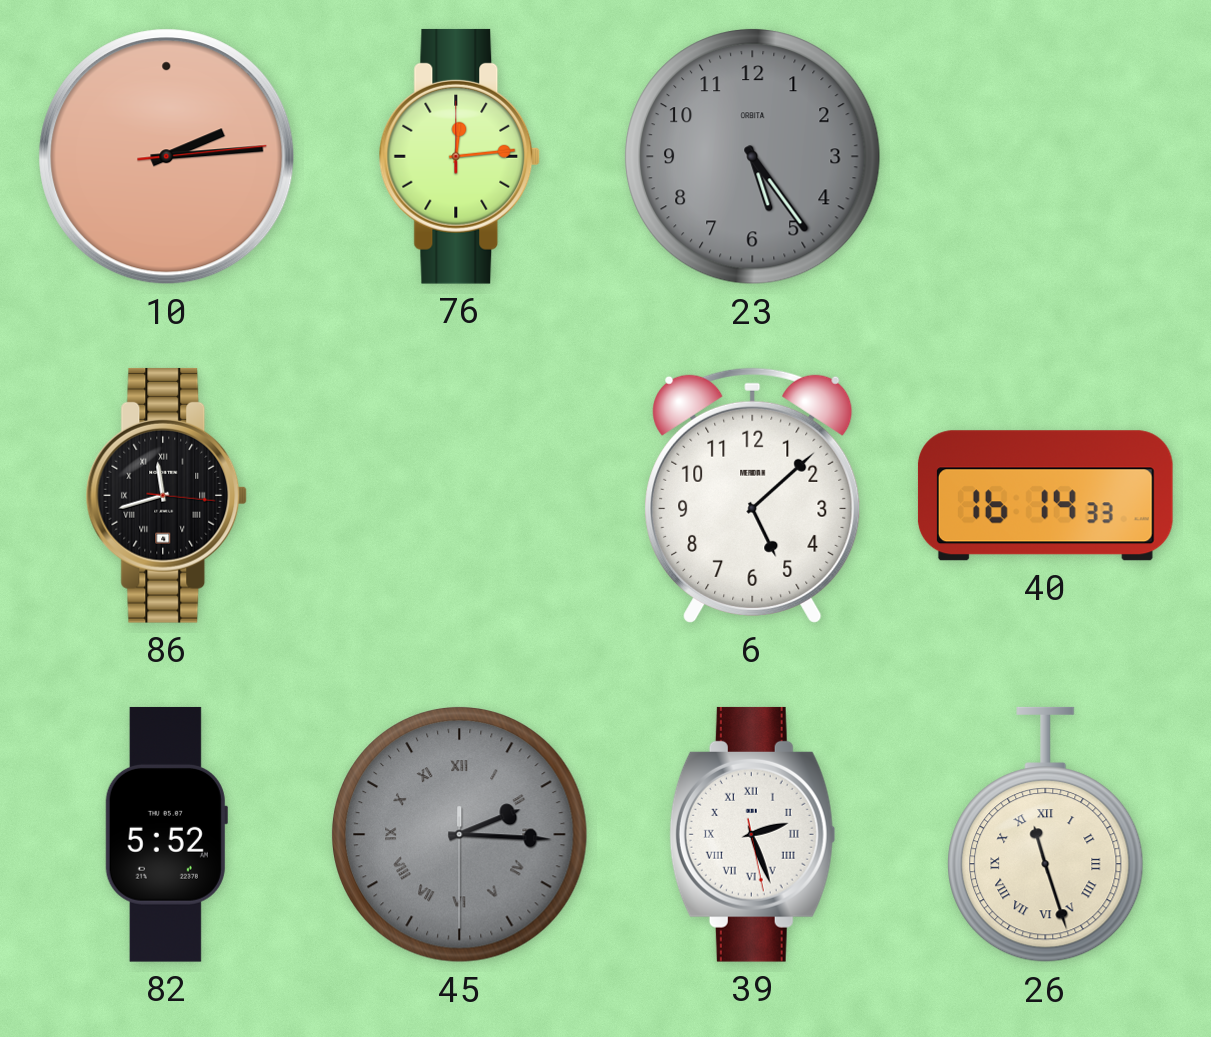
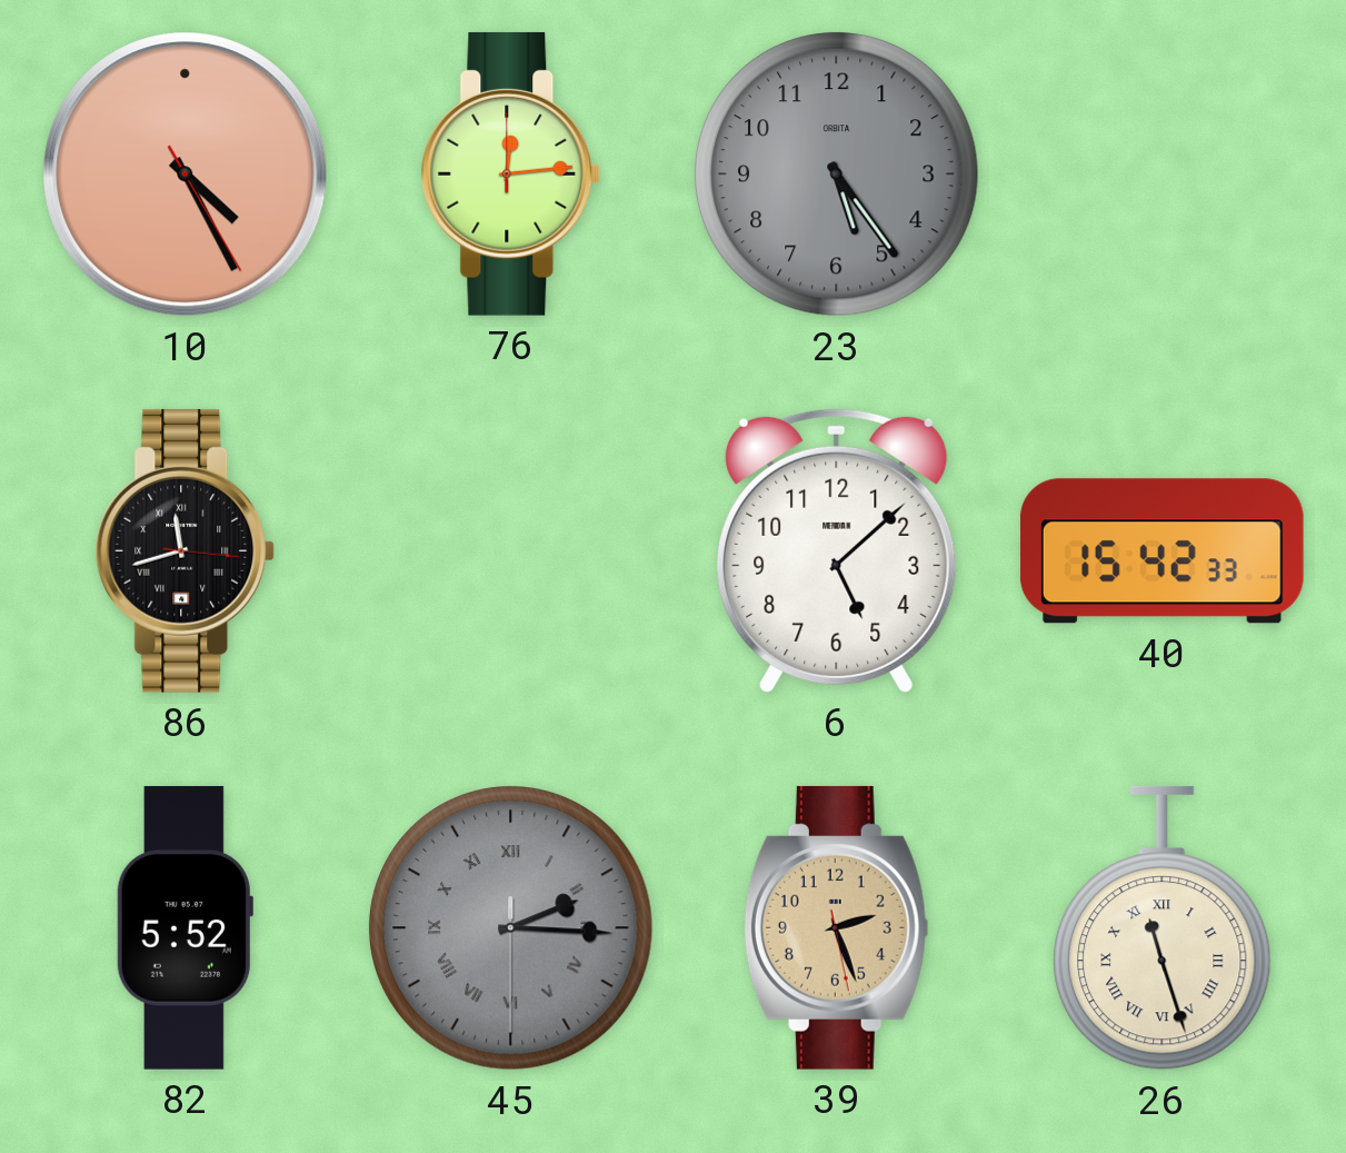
10: 2:14 -> 4:25 (186, 175)
40: 16:14 -> 15:42 (1161, 551)
39 dial: white -> champagne (836, 927)
39 numerals: Roman -> Arabic (836, 927)
